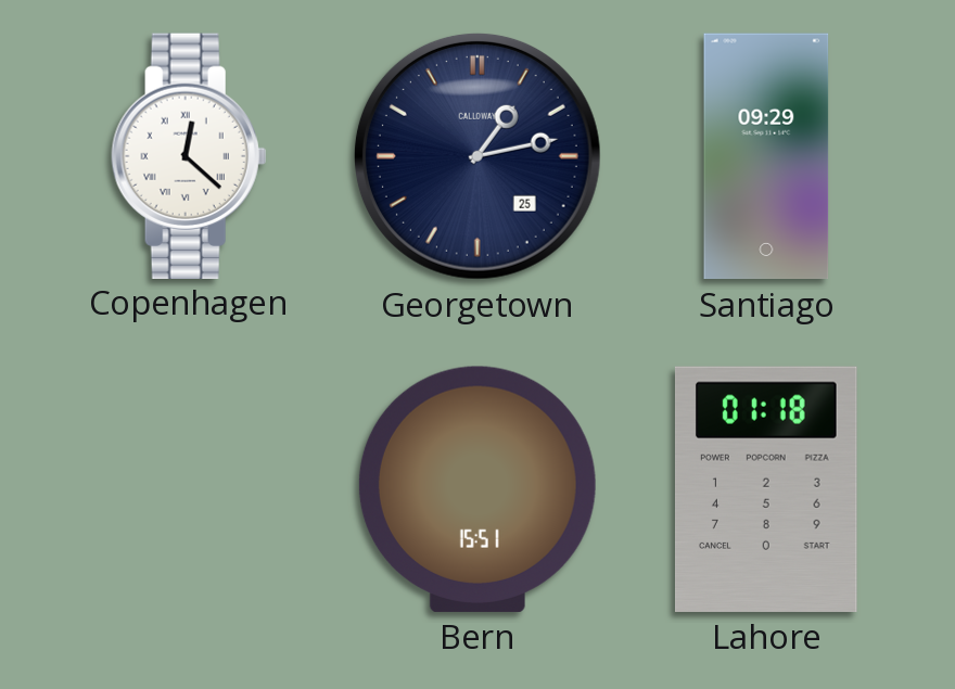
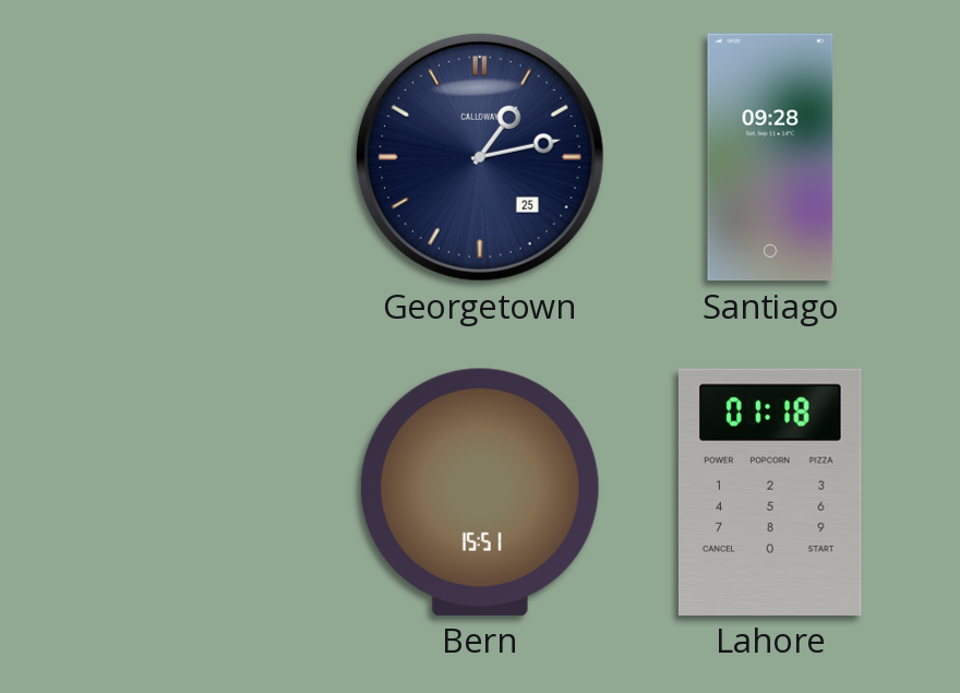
Copenhagen: 12:22 -> none (189, 155)
Santiago: 09:29 -> 09:28 (770, 157)
